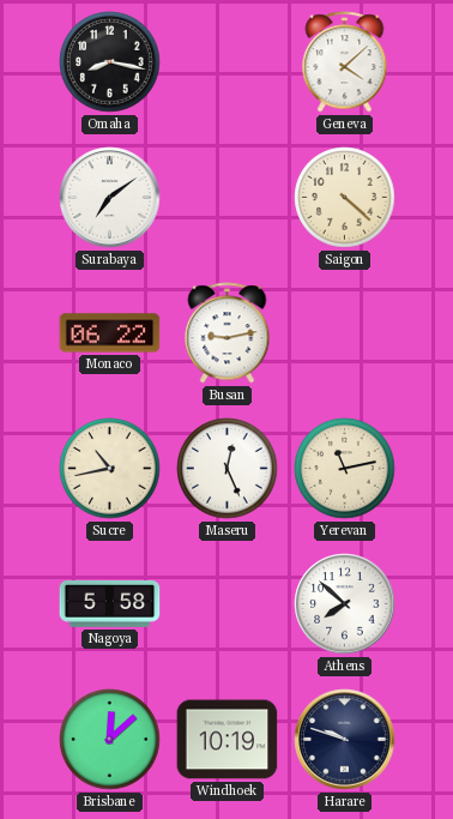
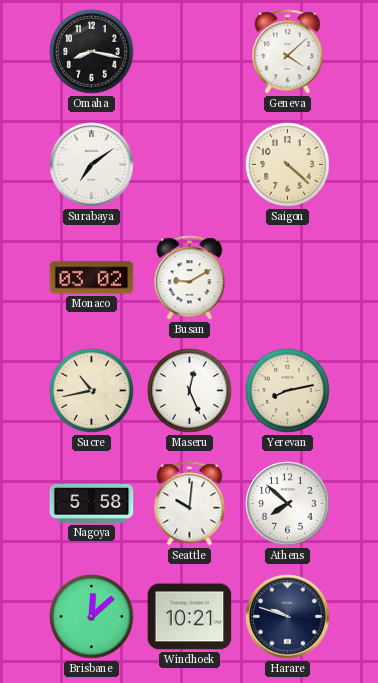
Monaco: 06:22 -> 03:02 (92, 278)
Busan: 9:13 -> 9:10 (190, 278)
Yerevan: 11:13 -> 8:13 (288, 391)
Seattle: none -> 10:01 (190, 504)
Windhoek: 10:19 -> 10:21 (190, 617)
